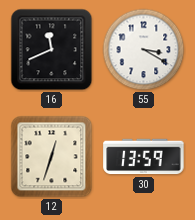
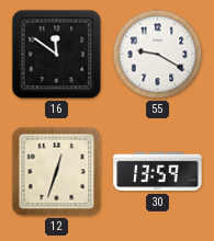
16: 11:41 -> 11:51 (57, 55)
55: 3:20 -> 9:20 (158, 55)
